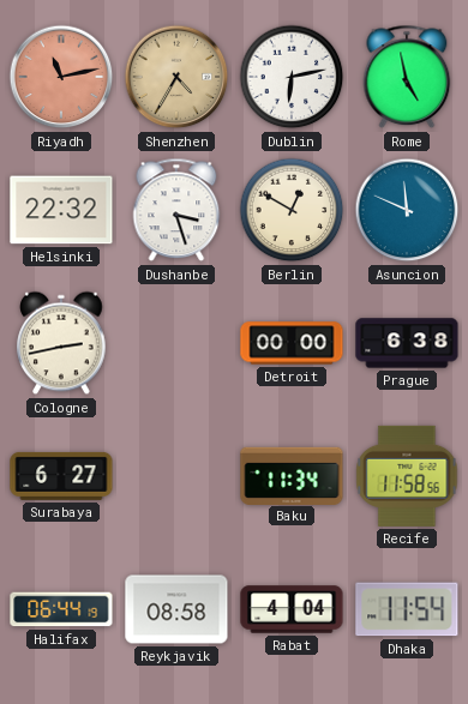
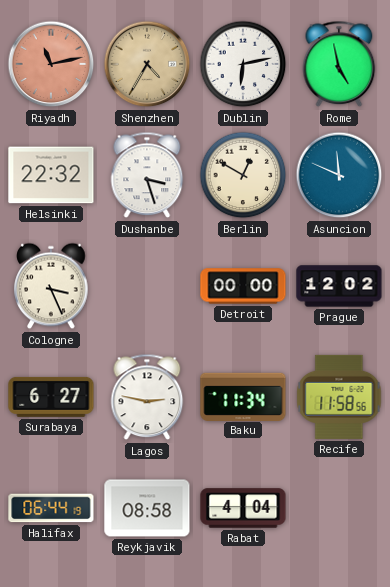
Cologne: 2:43 -> 3:26 (51, 286)
Prague: 6:38 -> 12:02 (339, 286)
Lagos: none -> 2:47 (147, 397)
Dhaka: 11:54 -> none (407, 609)
